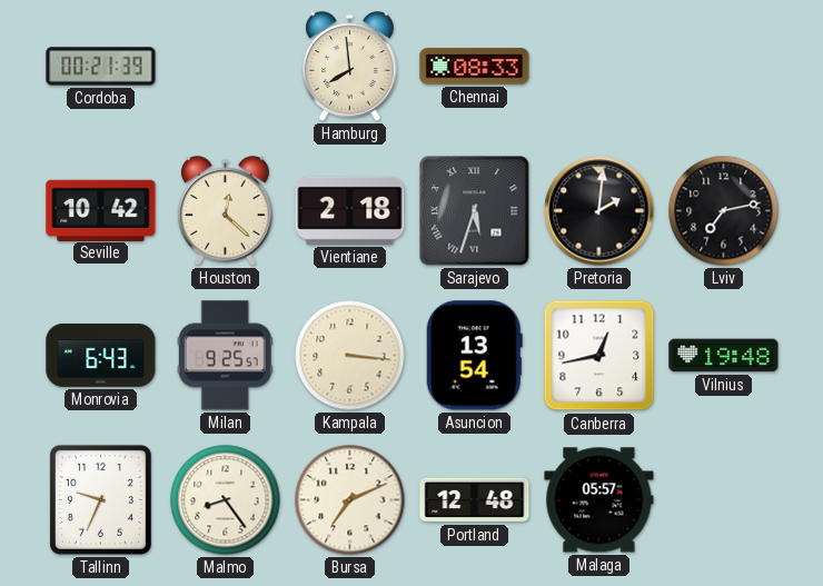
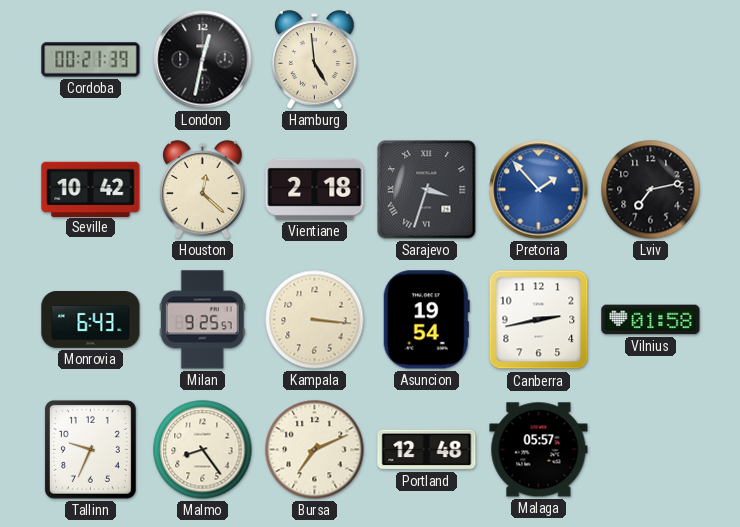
London: none -> 12:32 (203, 60)
Hamburg: 7:59 -> 4:59 (315, 60)
Chennai: 08:33 -> none (475, 67)
Sarajevo: 5:33 -> 3:33 (427, 190)
Pretoria: 2:01 -> 1:53 (539, 190)
Pretoria dial: black -> blue (539, 190)
Asuncion: 13:54 -> 19:54 (426, 320)
Canberra: 12:43 -> 2:43 (539, 320)
Vilnius: 19:48 -> 01:58 (651, 320)
